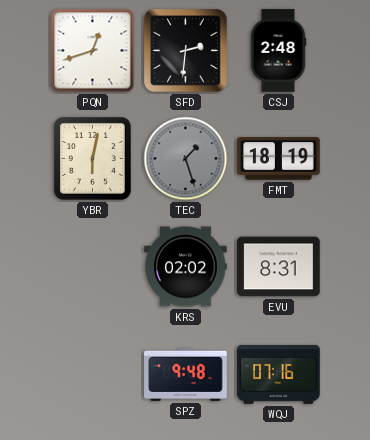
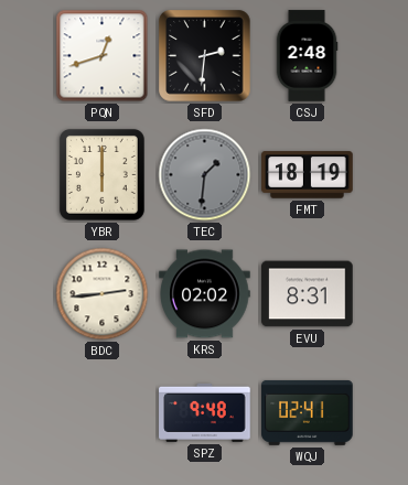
YBR: 6:02 -> 6:00 (101, 174)
TEC: 1:27 -> 1:31 (205, 175)
BDC: none -> 2:44 (103, 294)
WQJ: 07:16 -> 02:41 (308, 412)
